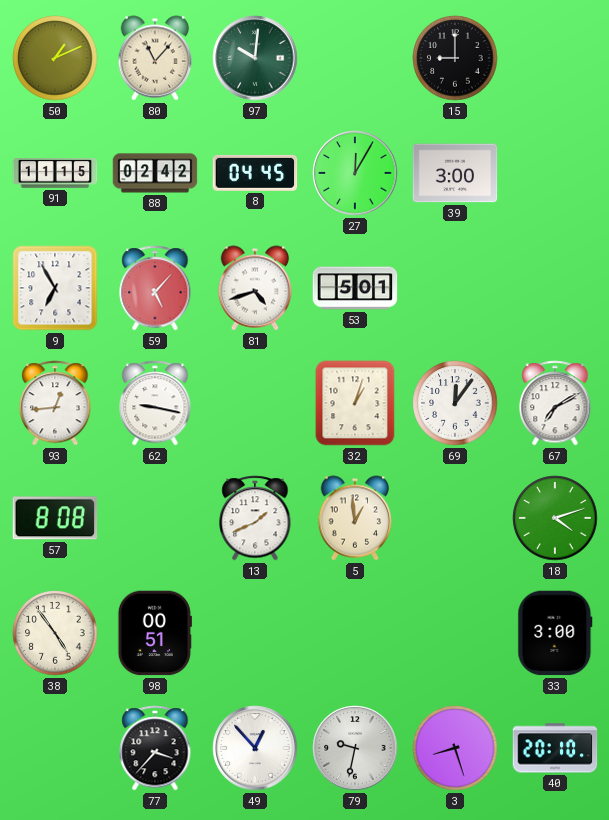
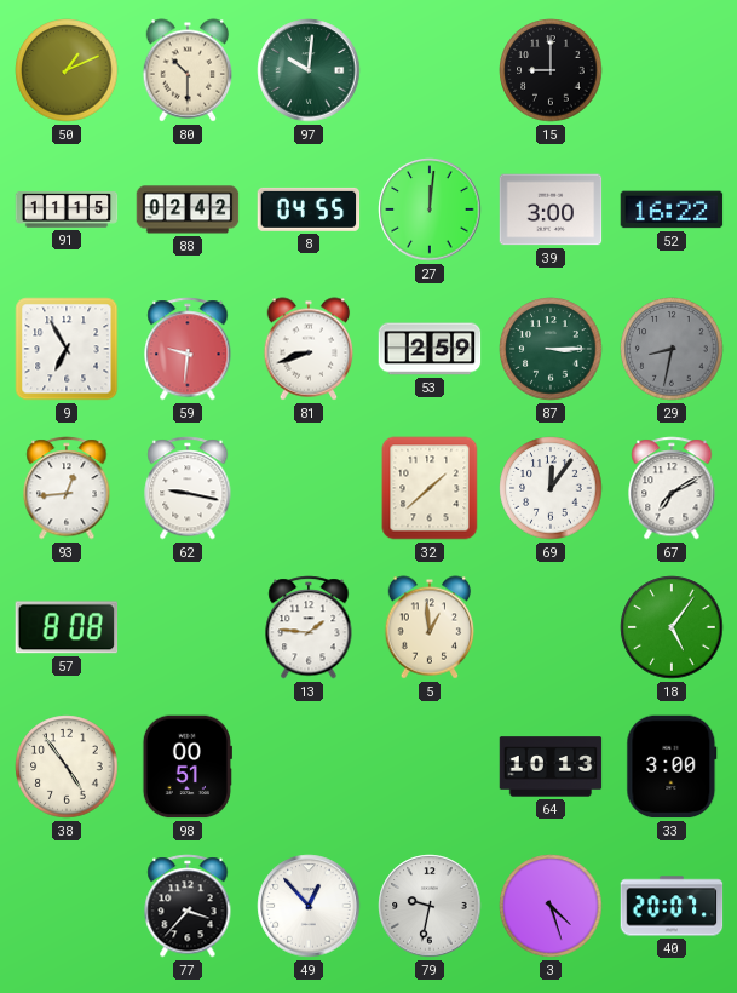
80: 11:07 -> 10:30 (188, 70)
8: 04:45 -> 04:55 (309, 209)
27: 12:05 -> 12:01 (430, 209)
52: none -> 16:22 (672, 209)
59: 5:07 -> 9:31 (188, 349)
81: 4:42 -> 8:42 (309, 349)
53: 5:01 -> 2:59 (430, 349)
87: none -> 3:15 (551, 349)
29: none -> 8:32 (672, 349)
32: 1:03 -> 1:38 (430, 488)
13: 1:41 -> 1:46 (309, 627)
18: 4:12 -> 5:06 (672, 627)
64: none -> 10:13 (551, 767)
3: 8:27 -> 4:27 (551, 906)
40: 20:10 -> 20:07 (672, 906)
